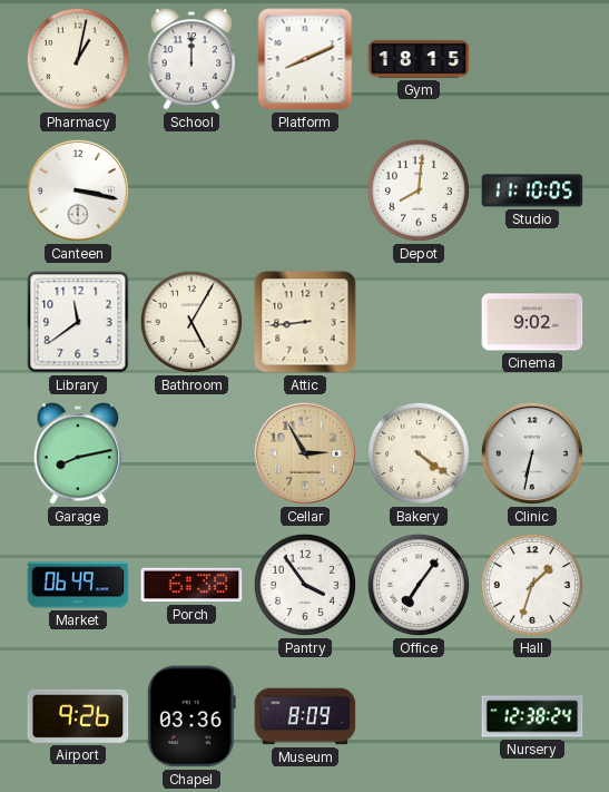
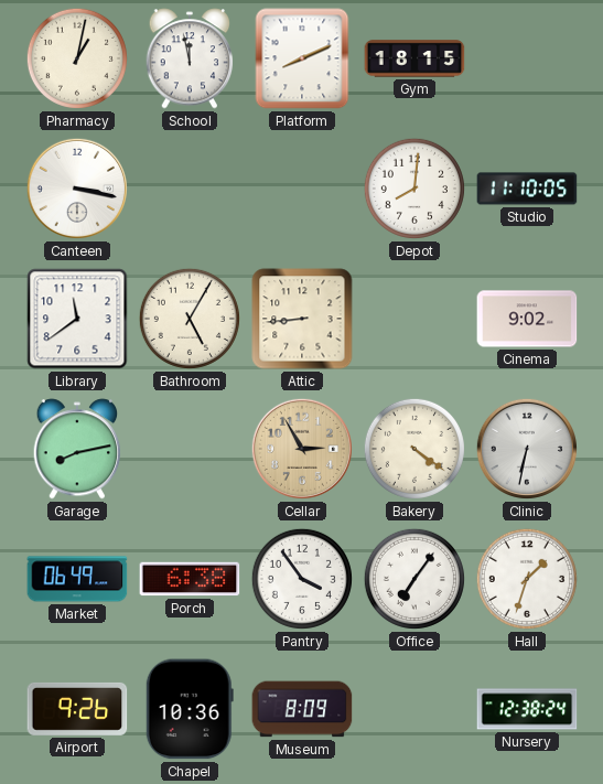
School: 12:00 -> 11:58 (190, 58)
Chapel: 03:36 -> 10:36 (190, 709)
